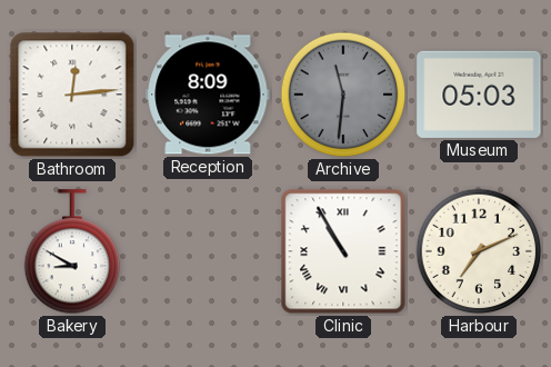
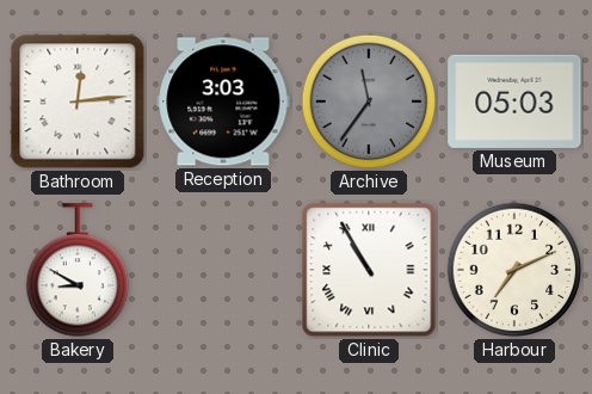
Reception: 8:09 -> 3:03 (223, 101)
Archive: 11:31 -> 11:36 (369, 101)
